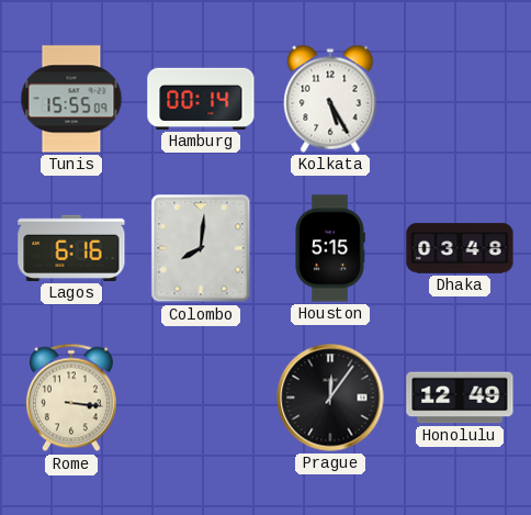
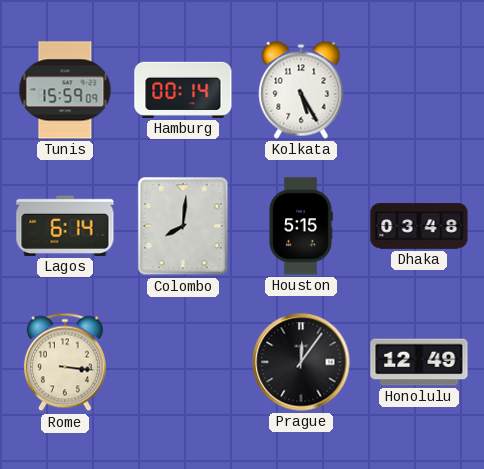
Tunis: 15:55 -> 15:59 (65, 90)
Lagos: 6:16 -> 6:14 (65, 226)
